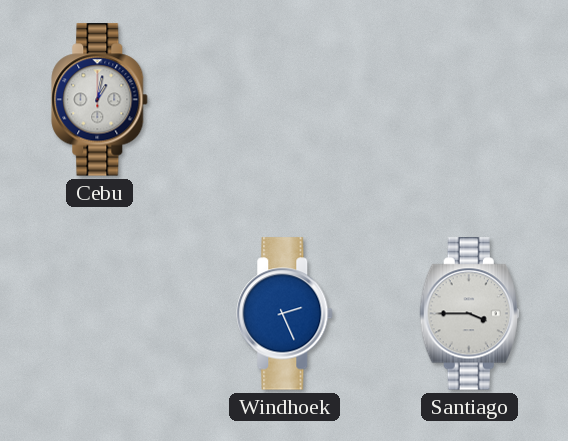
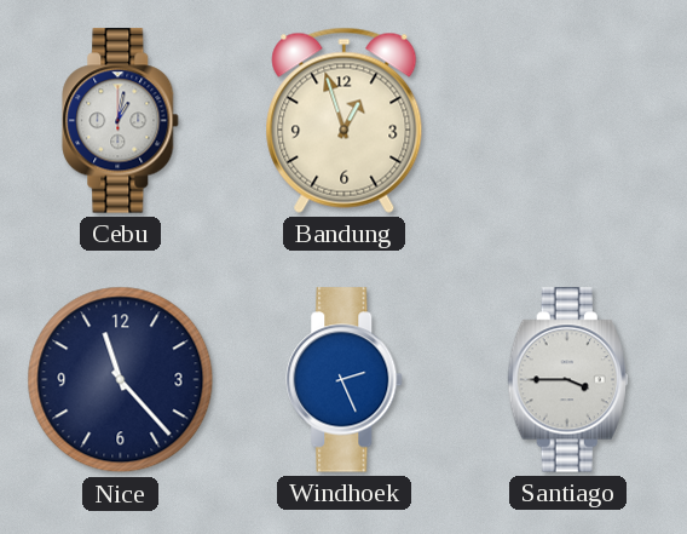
Bandung: none -> 12:57 (345, 120)
Nice: none -> 11:23 (121, 380)
